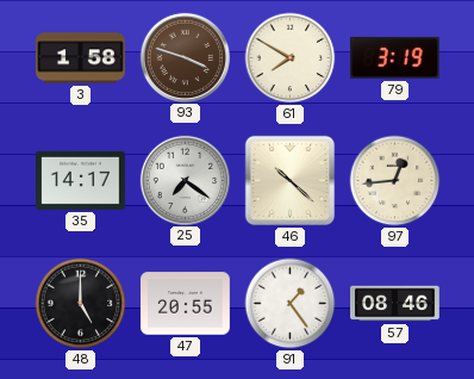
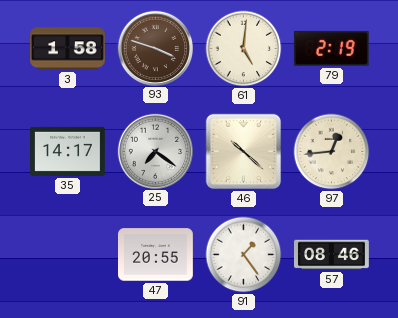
61: 7:50 -> 5:01 (244, 49)
79: 3:19 -> 2:19 (331, 48)
48: 5:00 -> none (81, 304)
